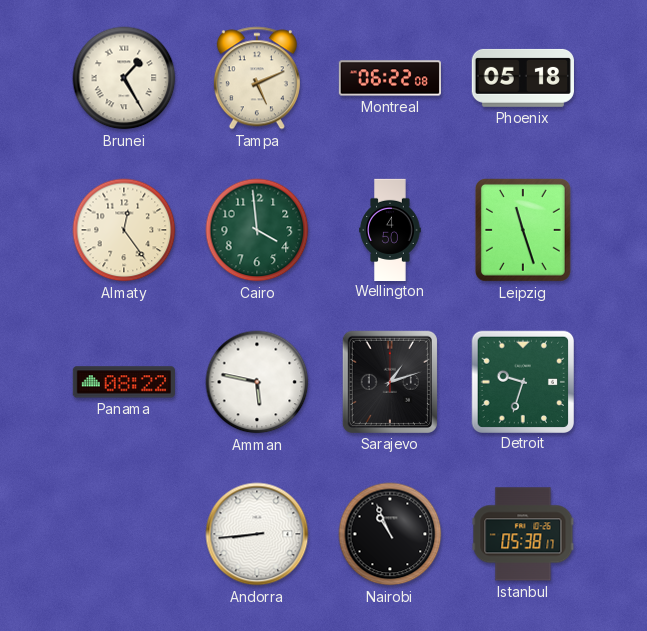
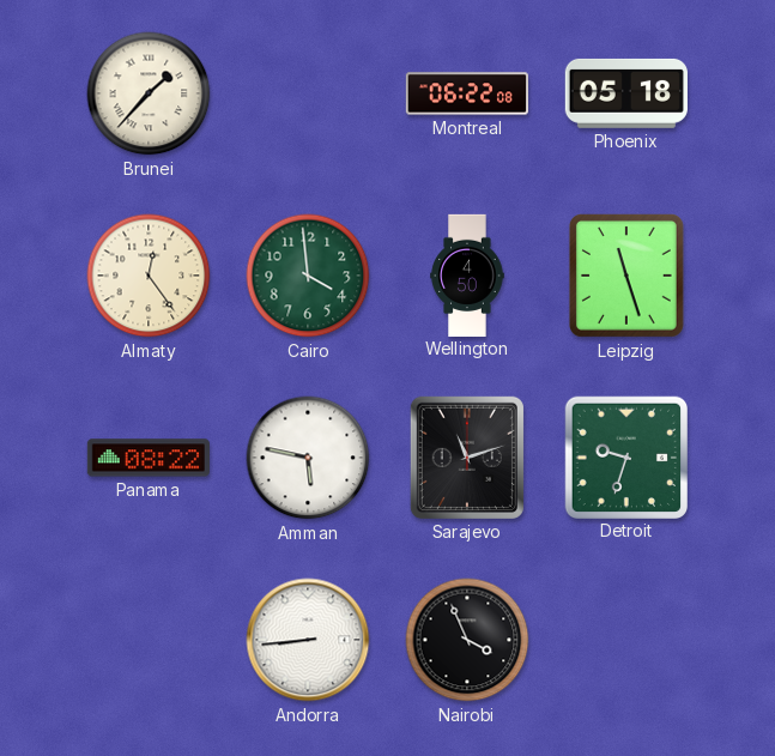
Brunei: 1:25 -> 1:37 (149, 93)
Tampa: 5:11 -> none (257, 78)
Sarajevo: 1:12 -> 11:12 (467, 458)
Nairobi: 10:56 -> 3:56 (467, 640)
Istanbul: 05:38 -> none (523, 534)
